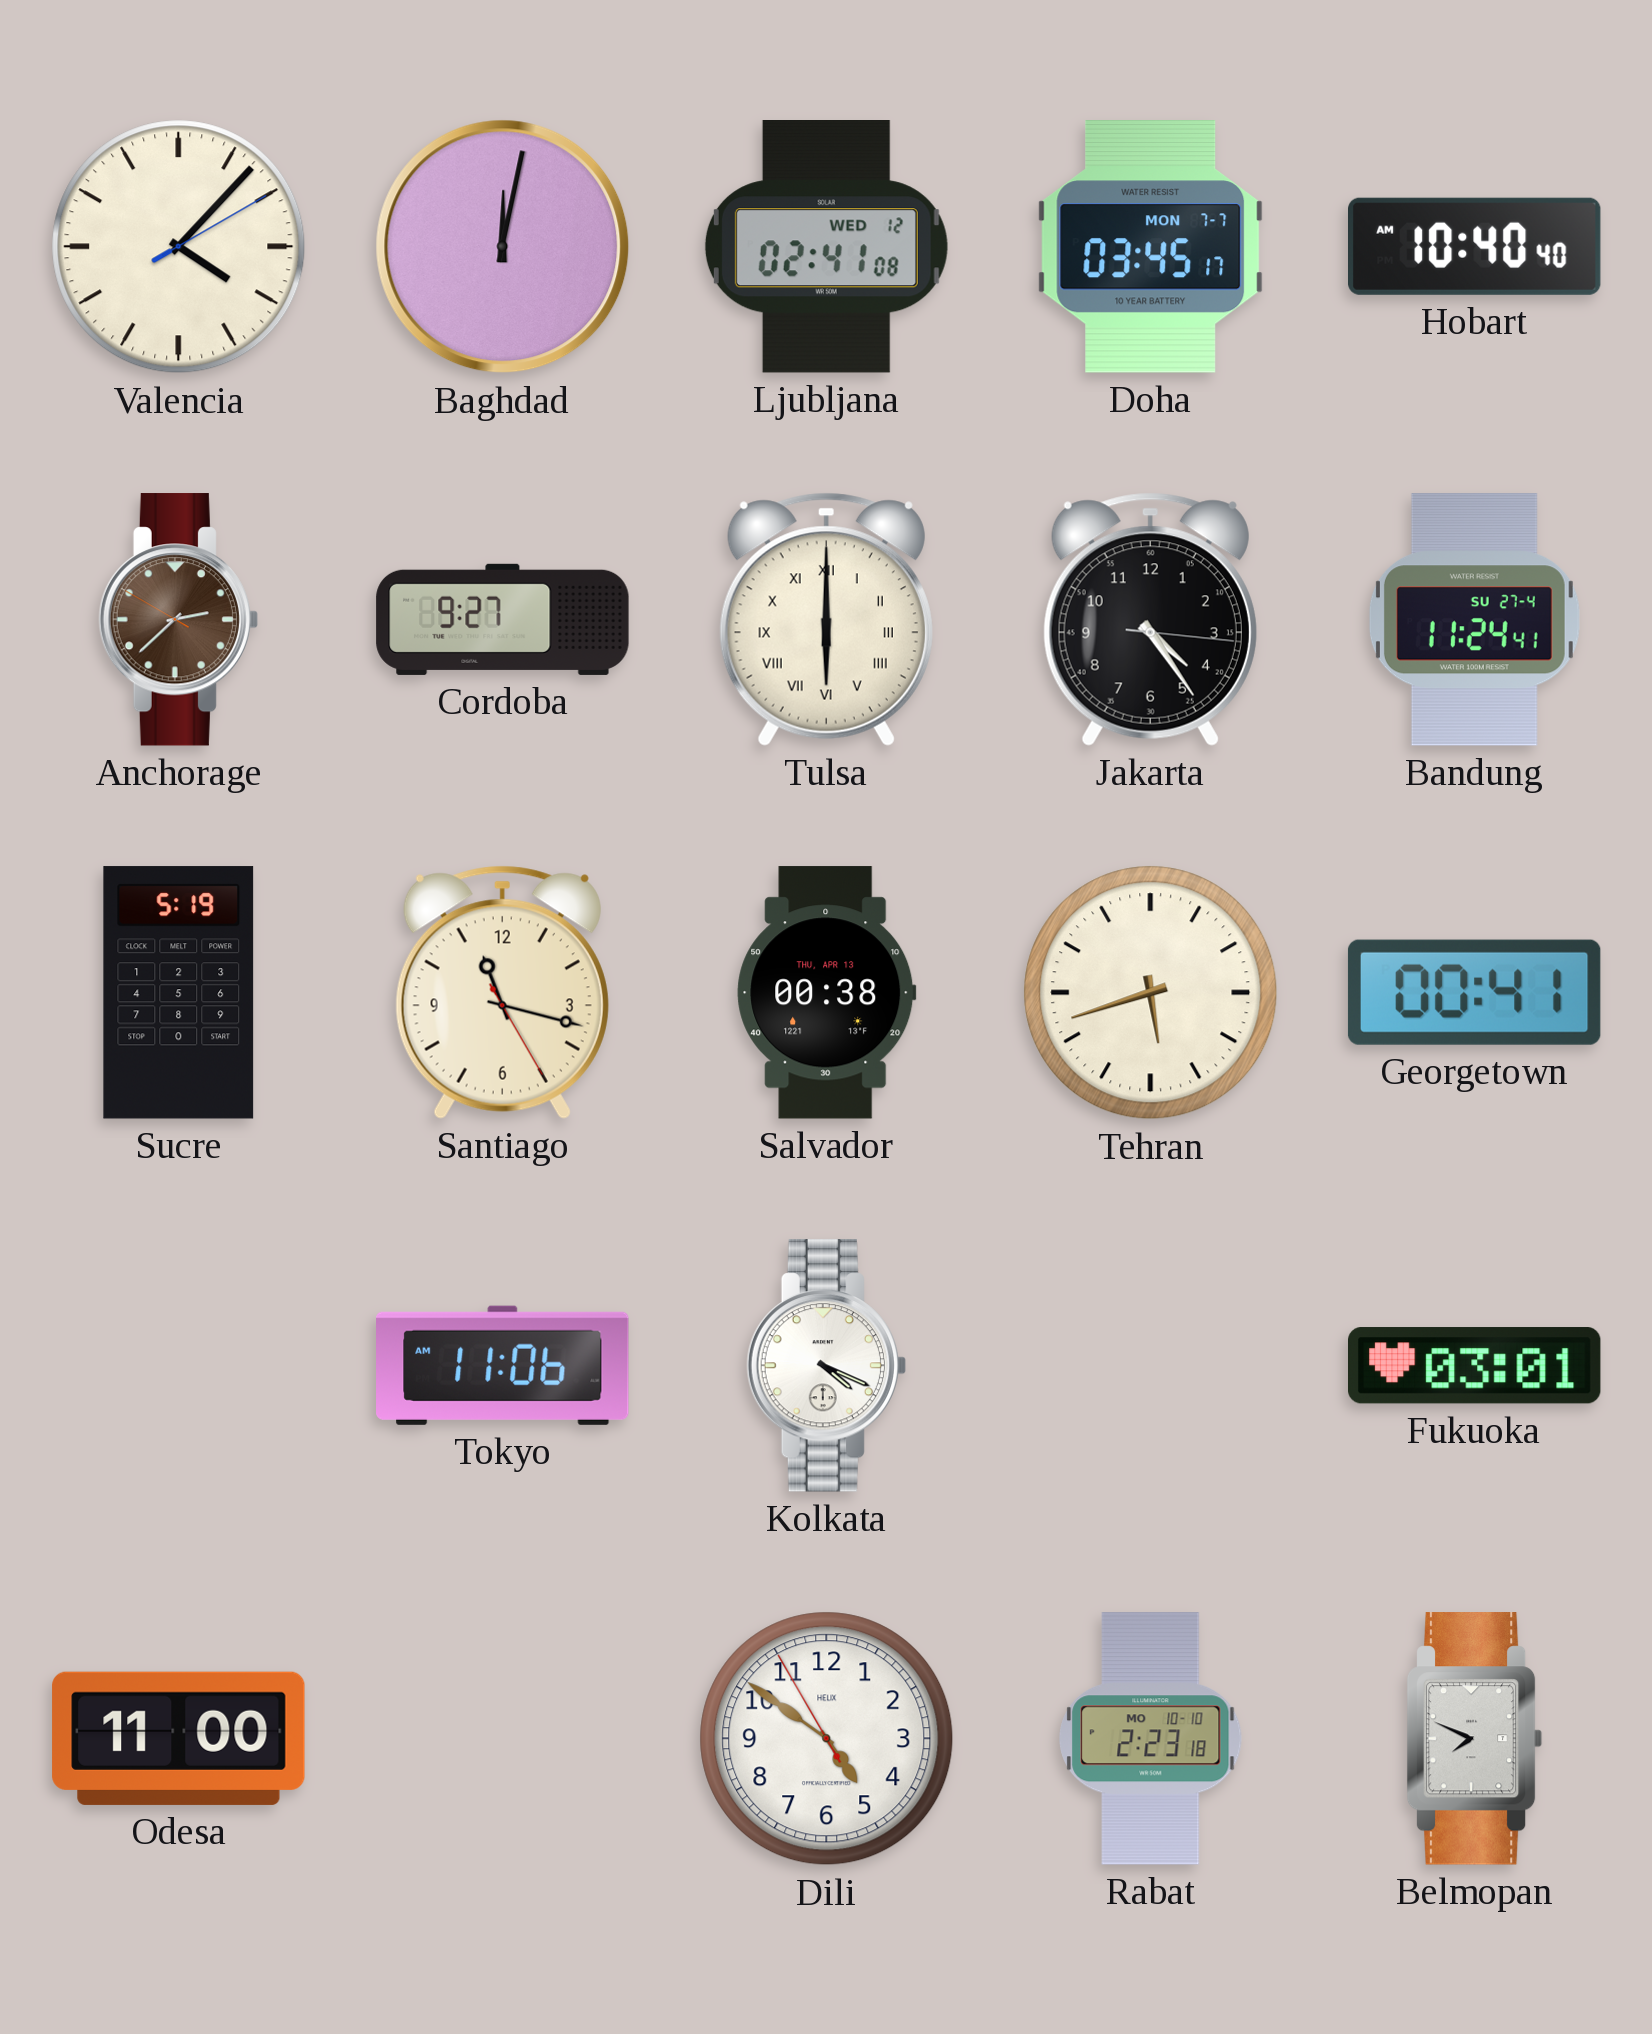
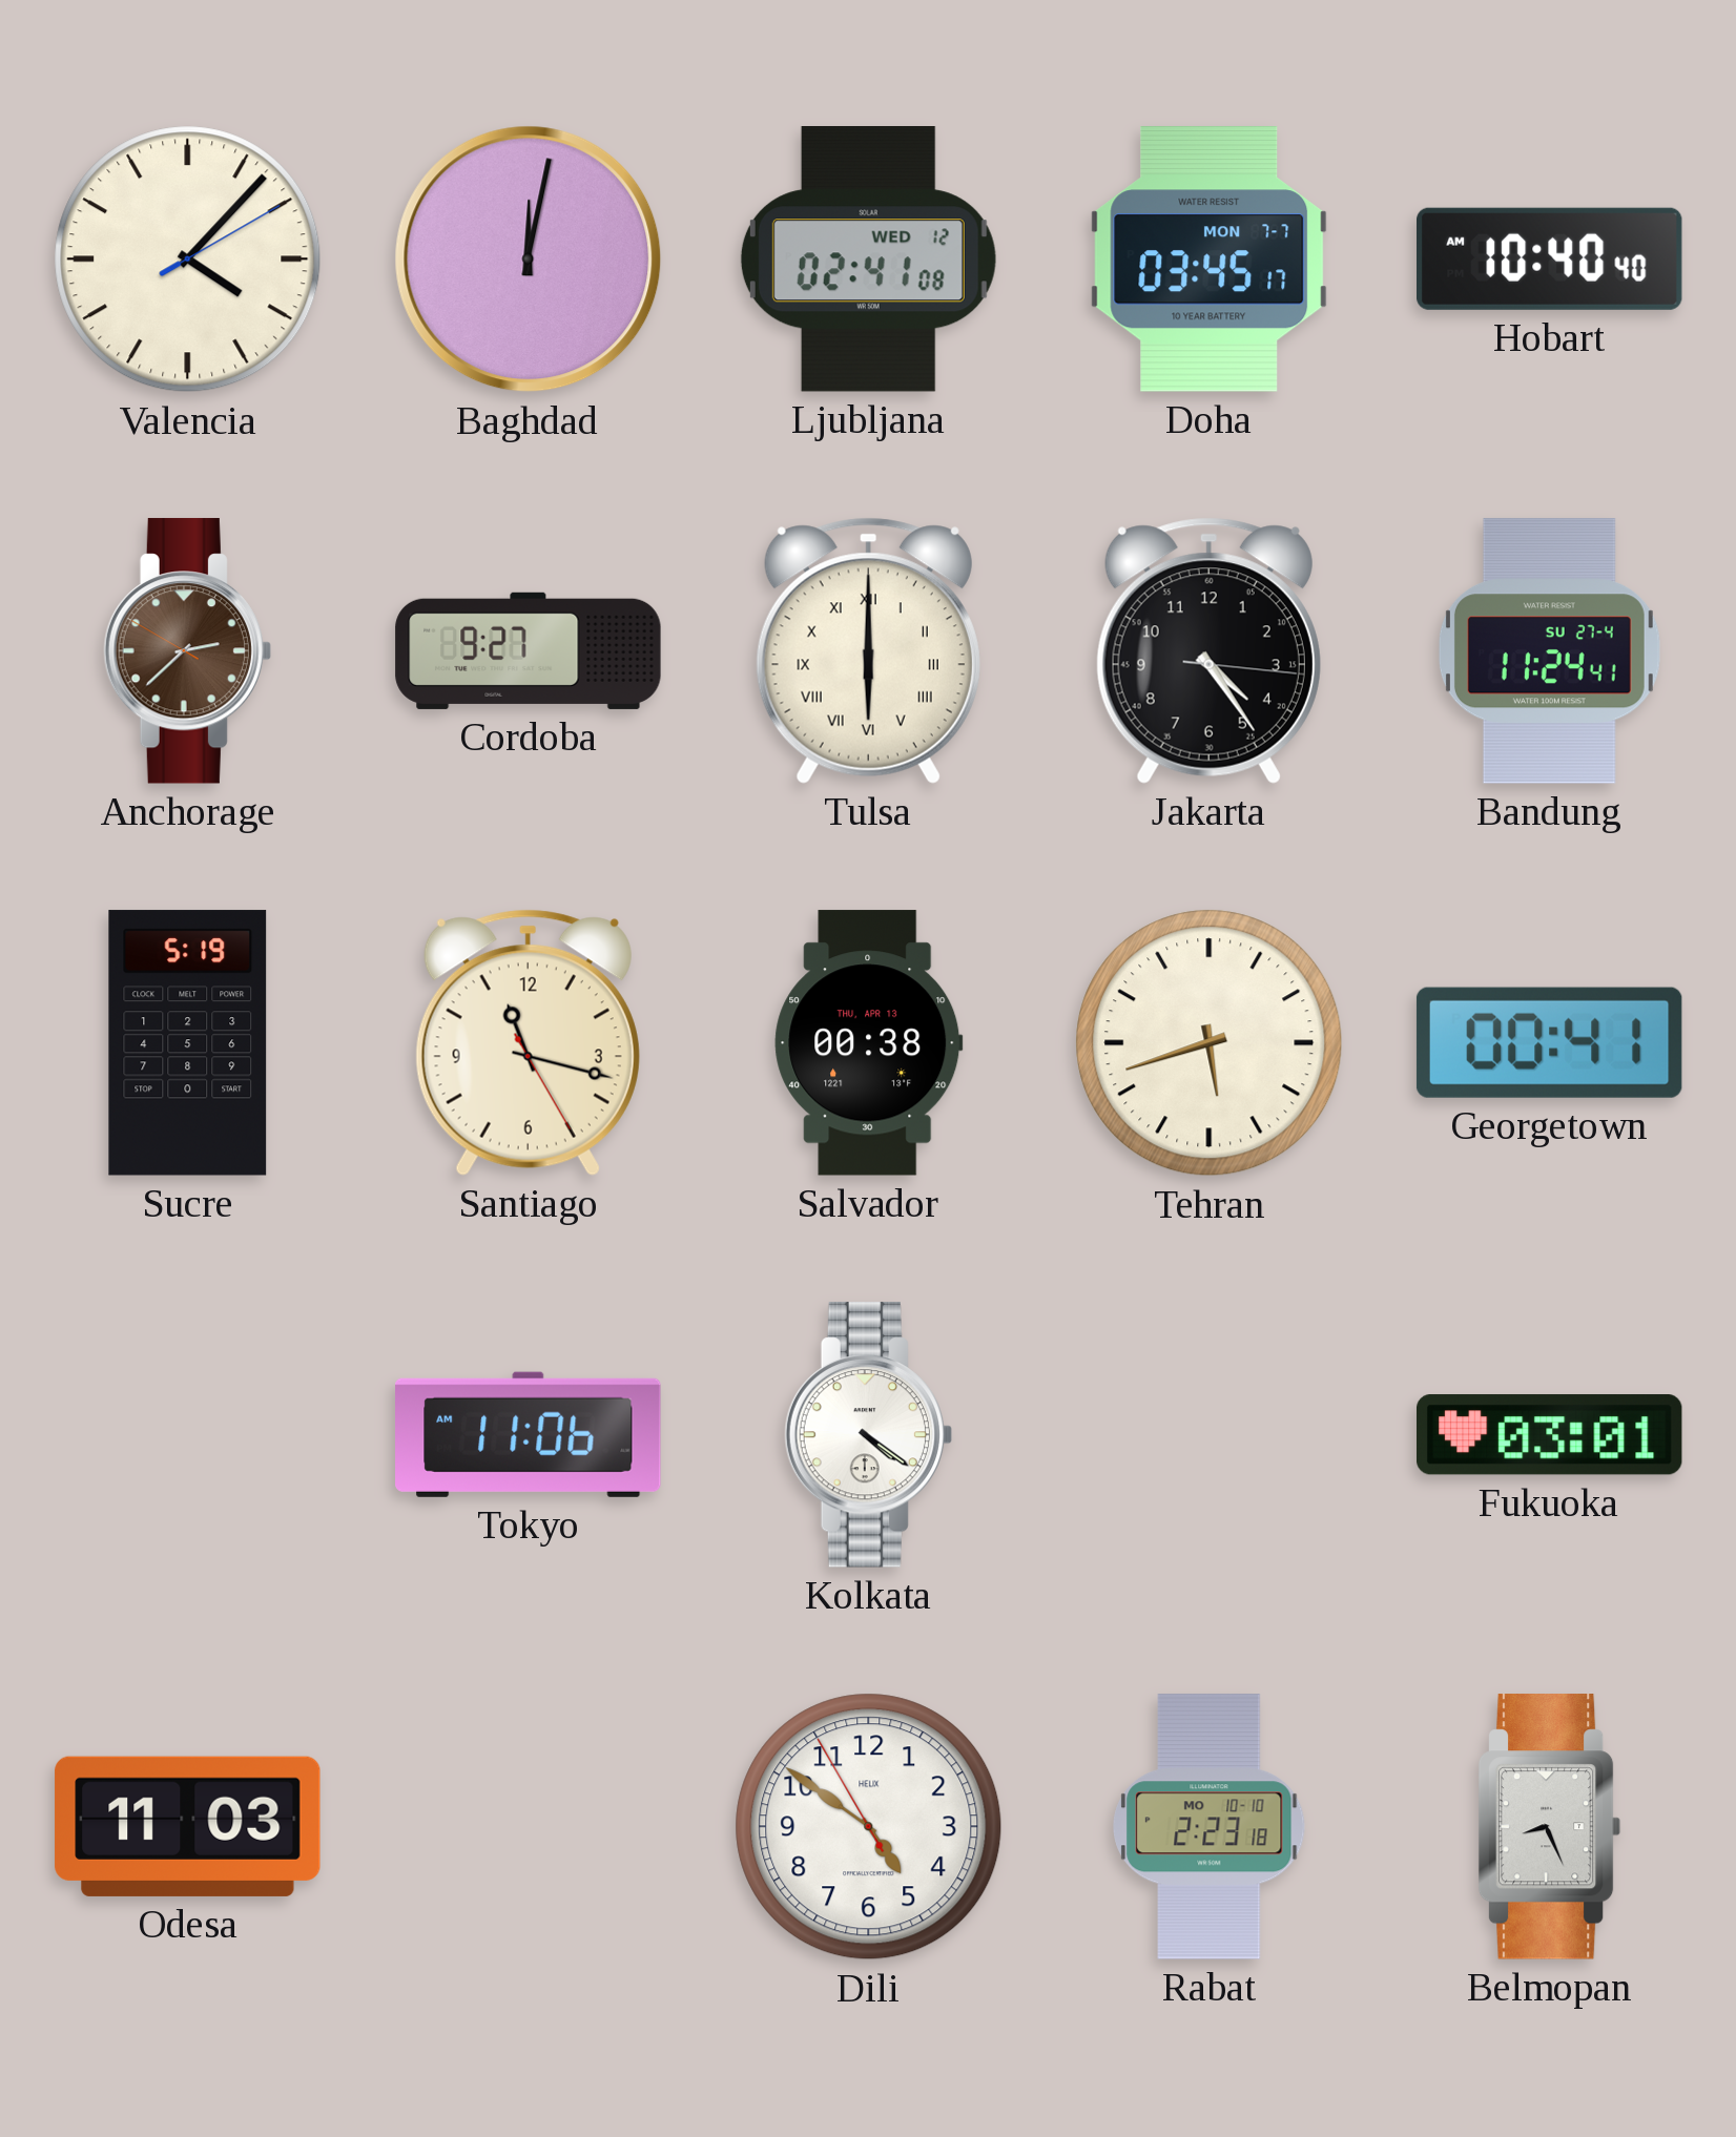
Kolkata: 4:19 -> 4:21 (868, 1435)
Odesa: 11:00 -> 11:03 (188, 1826)
Belmopan: 7:49 -> 8:26 (1550, 1827)
